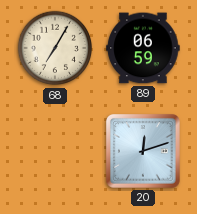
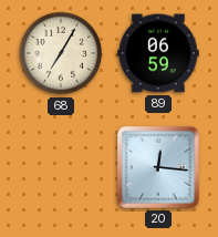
20: 12:12 -> 12:16 (159, 168)
